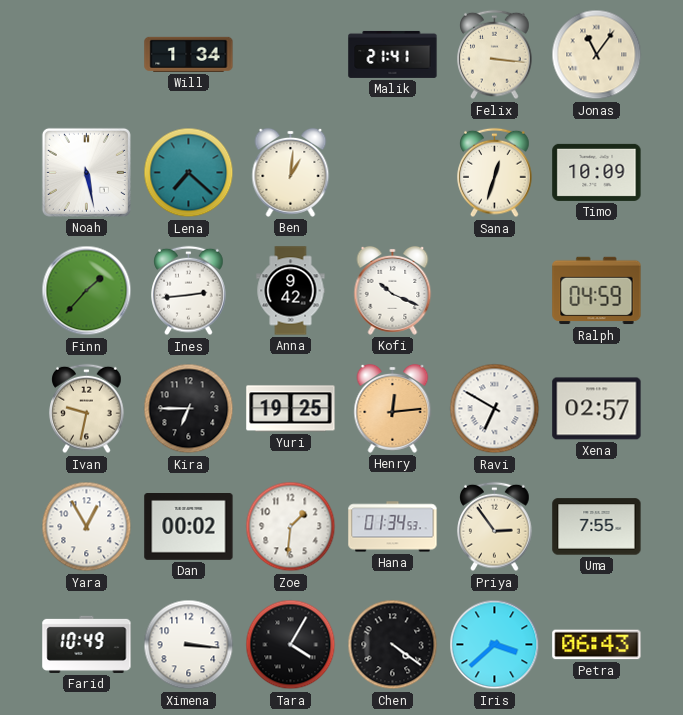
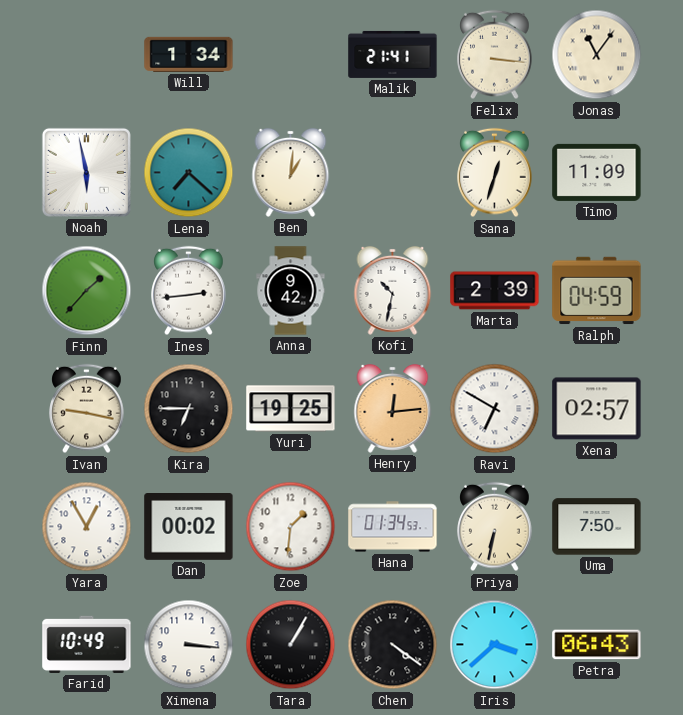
Noah: 5:28 -> 5:58 (86, 172)
Timo: 10:09 -> 11:09 (597, 172)
Kofi: 10:19 -> 10:32 (393, 290)
Marta: none -> 2:39 (495, 291)
Ivan: 9:32 -> 9:17 (87, 409)
Priya: 2:54 -> 6:32 (495, 527)
Uma: 7:55 -> 7:50 (597, 527)
Tara: 4:05 -> 1:05 (291, 645)
